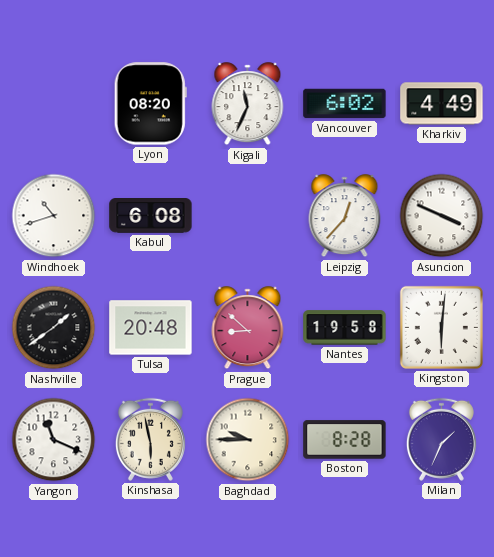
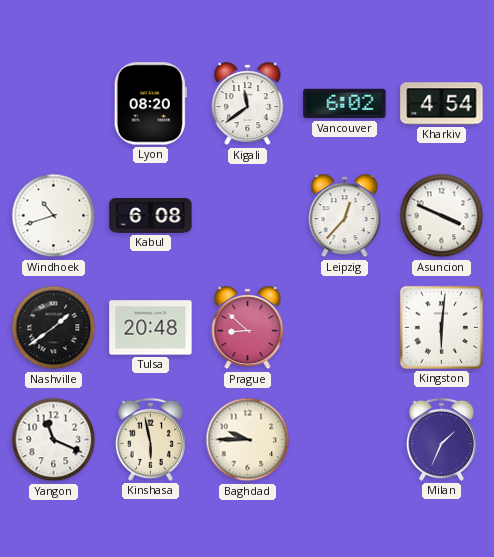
Kigali: 11:34 -> 11:39 (248, 104)
Kharkiv: 4:49 -> 4:54 (442, 104)
Nantes: 19:58 -> none (345, 328)
Boston: 8:28 -> none (345, 440)
